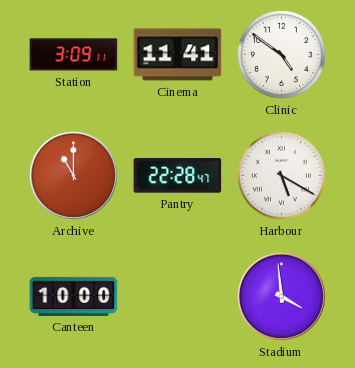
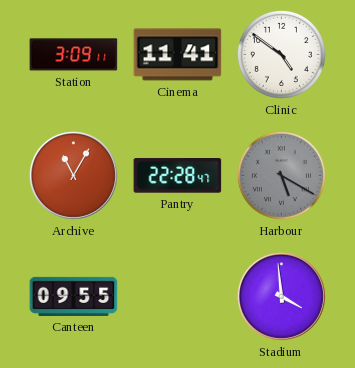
Archive: 11:00 -> 11:05 (73, 175)
Harbour dial: white -> grey (281, 175)
Canteen: 10:00 -> 09:55 (74, 296)
